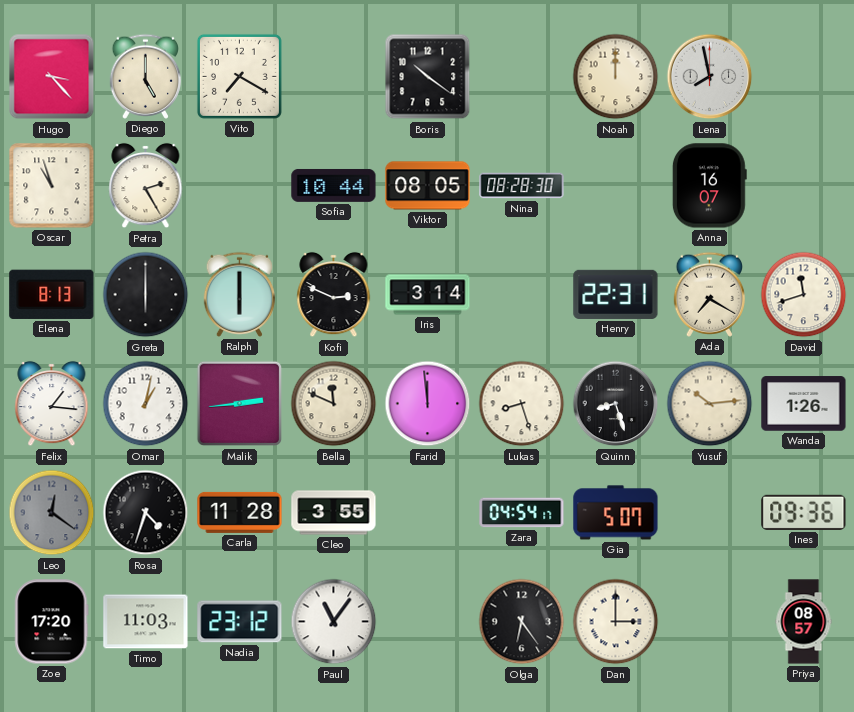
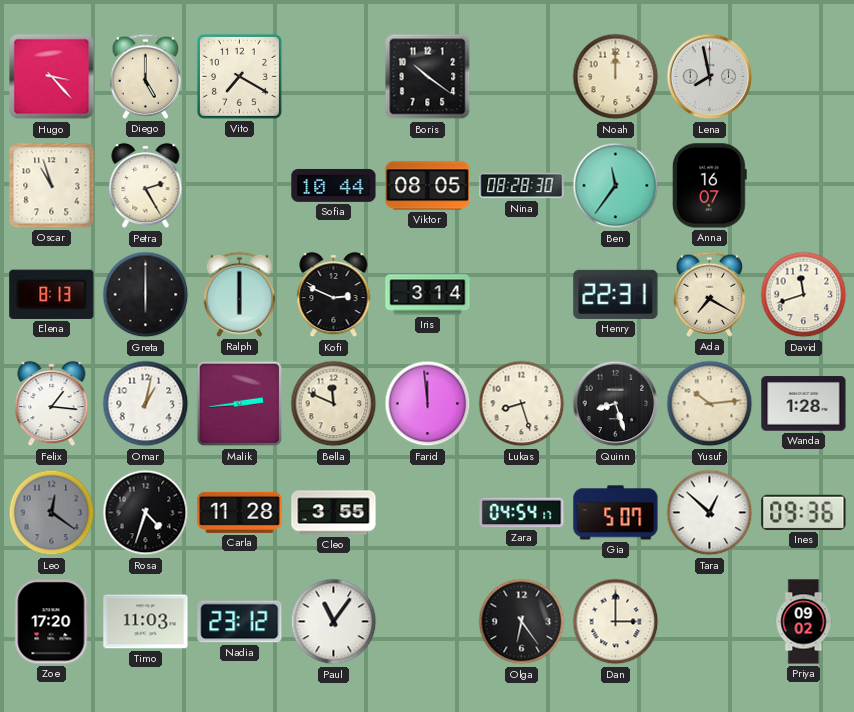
Ben: none -> 11:36 (616, 186)
Wanda: 1:26 -> 1:28 (804, 404)
Tara: none -> 12:52 (710, 513)
Priya: 08:57 -> 09:02 (804, 622)
